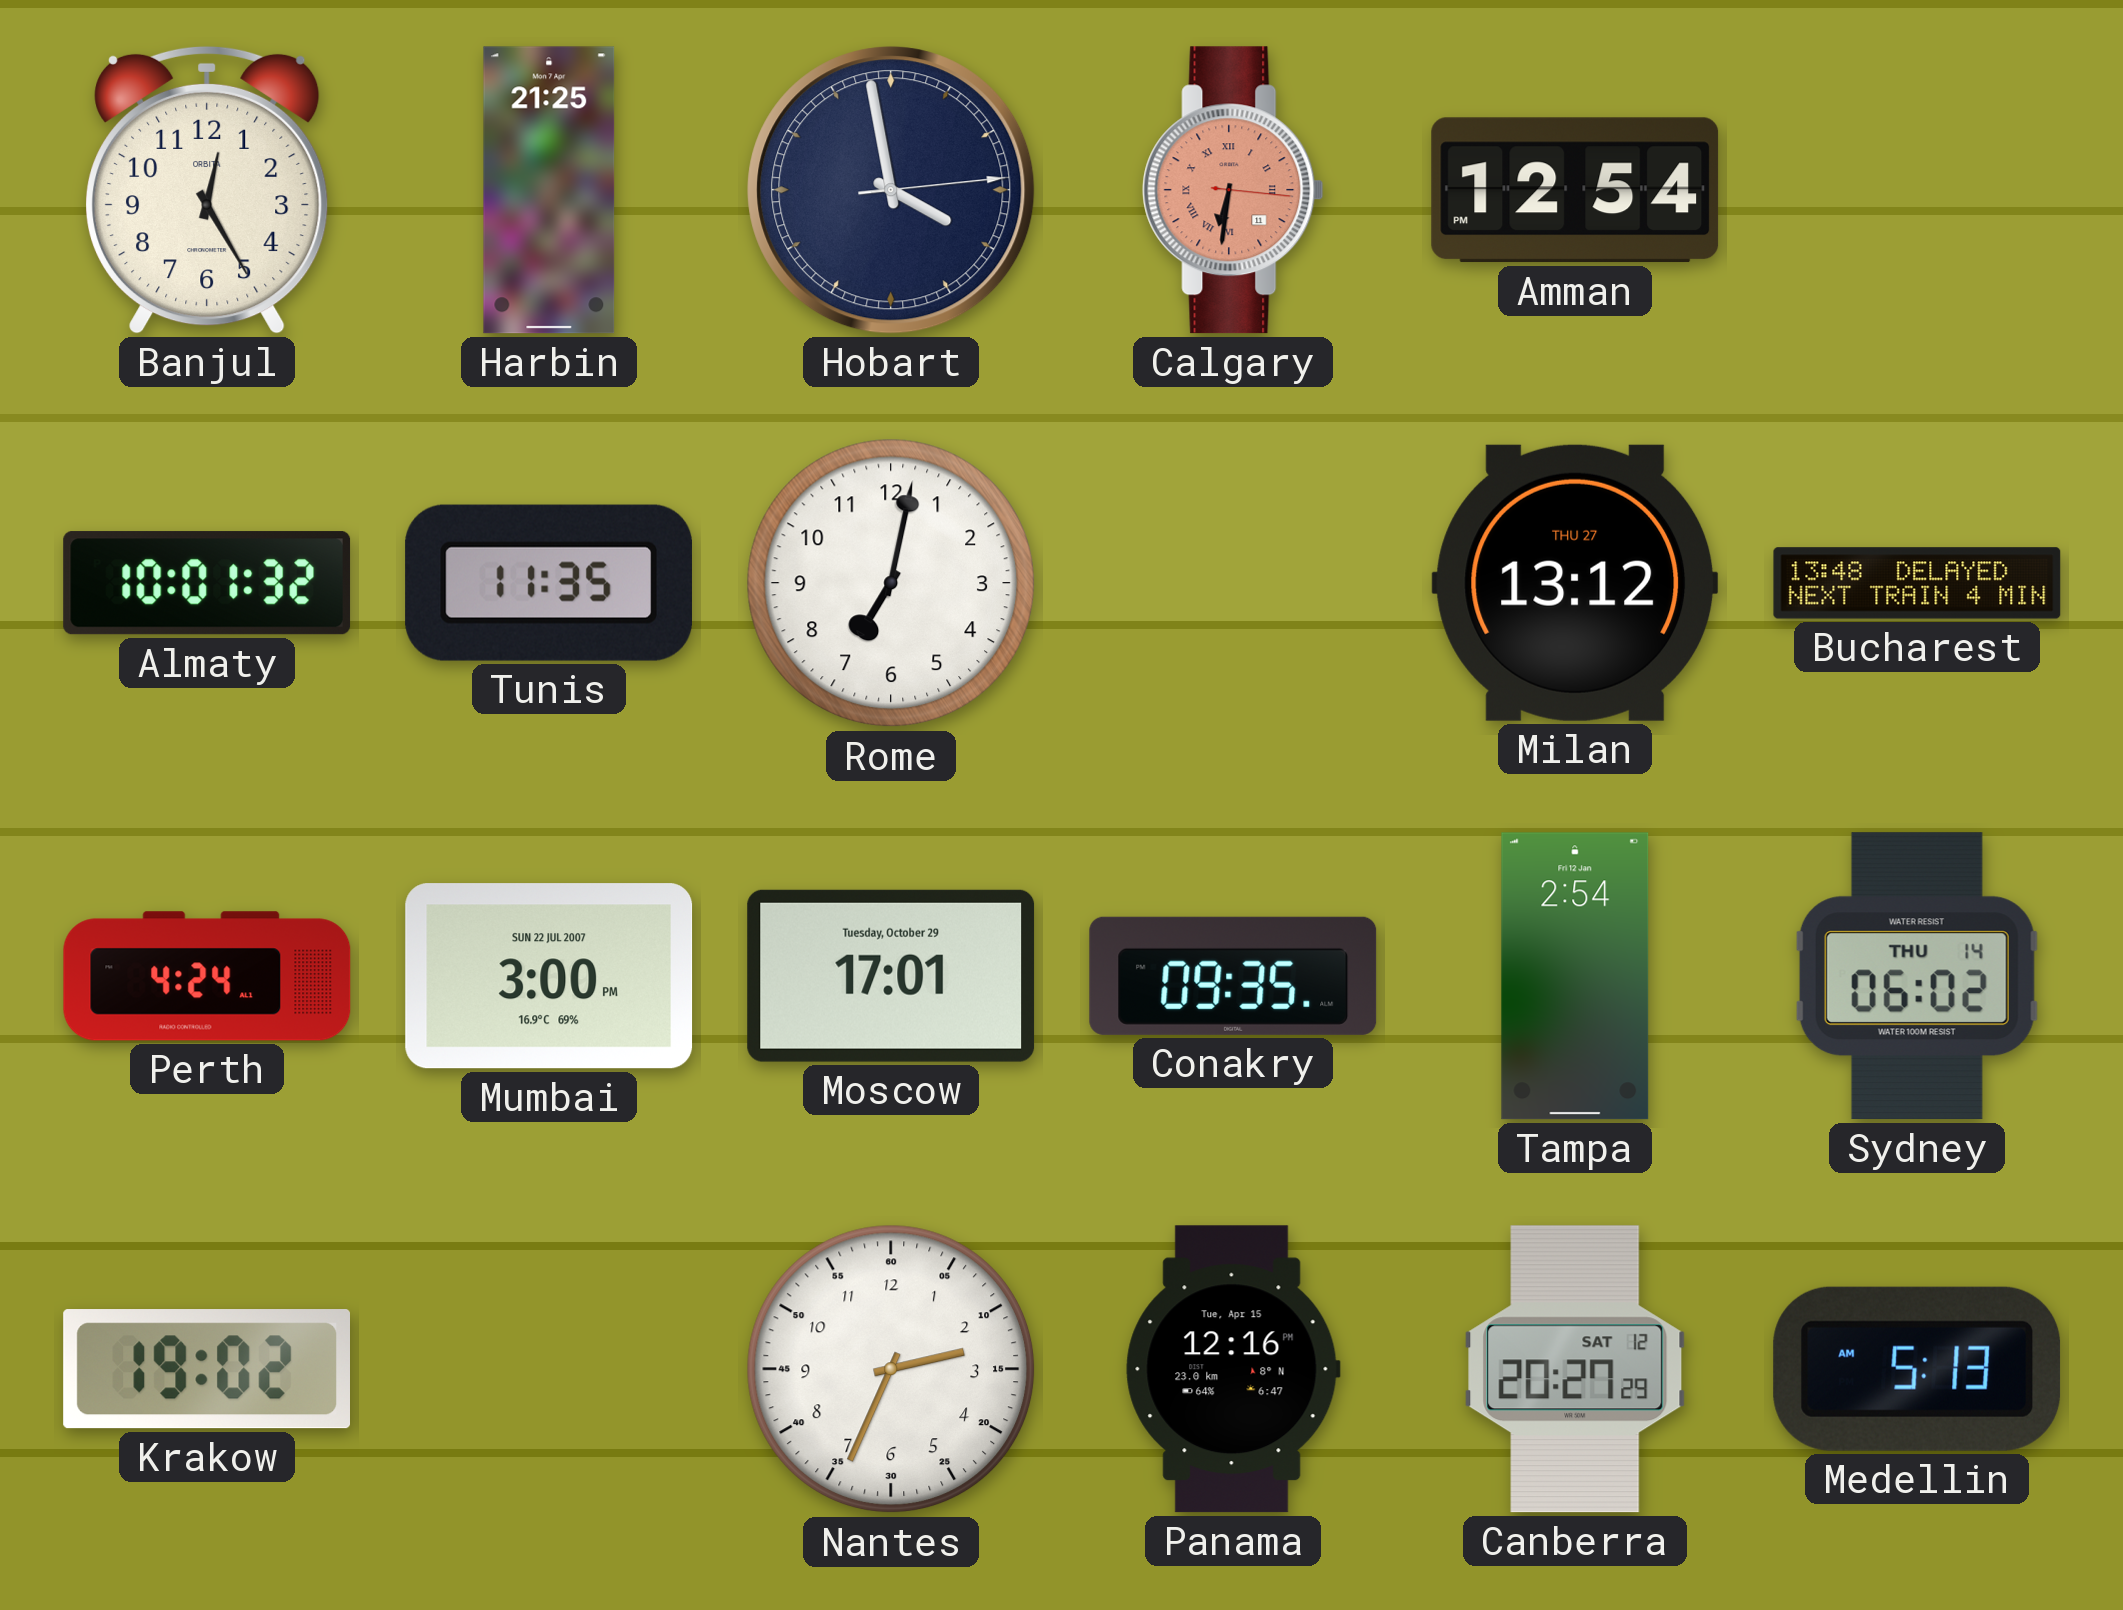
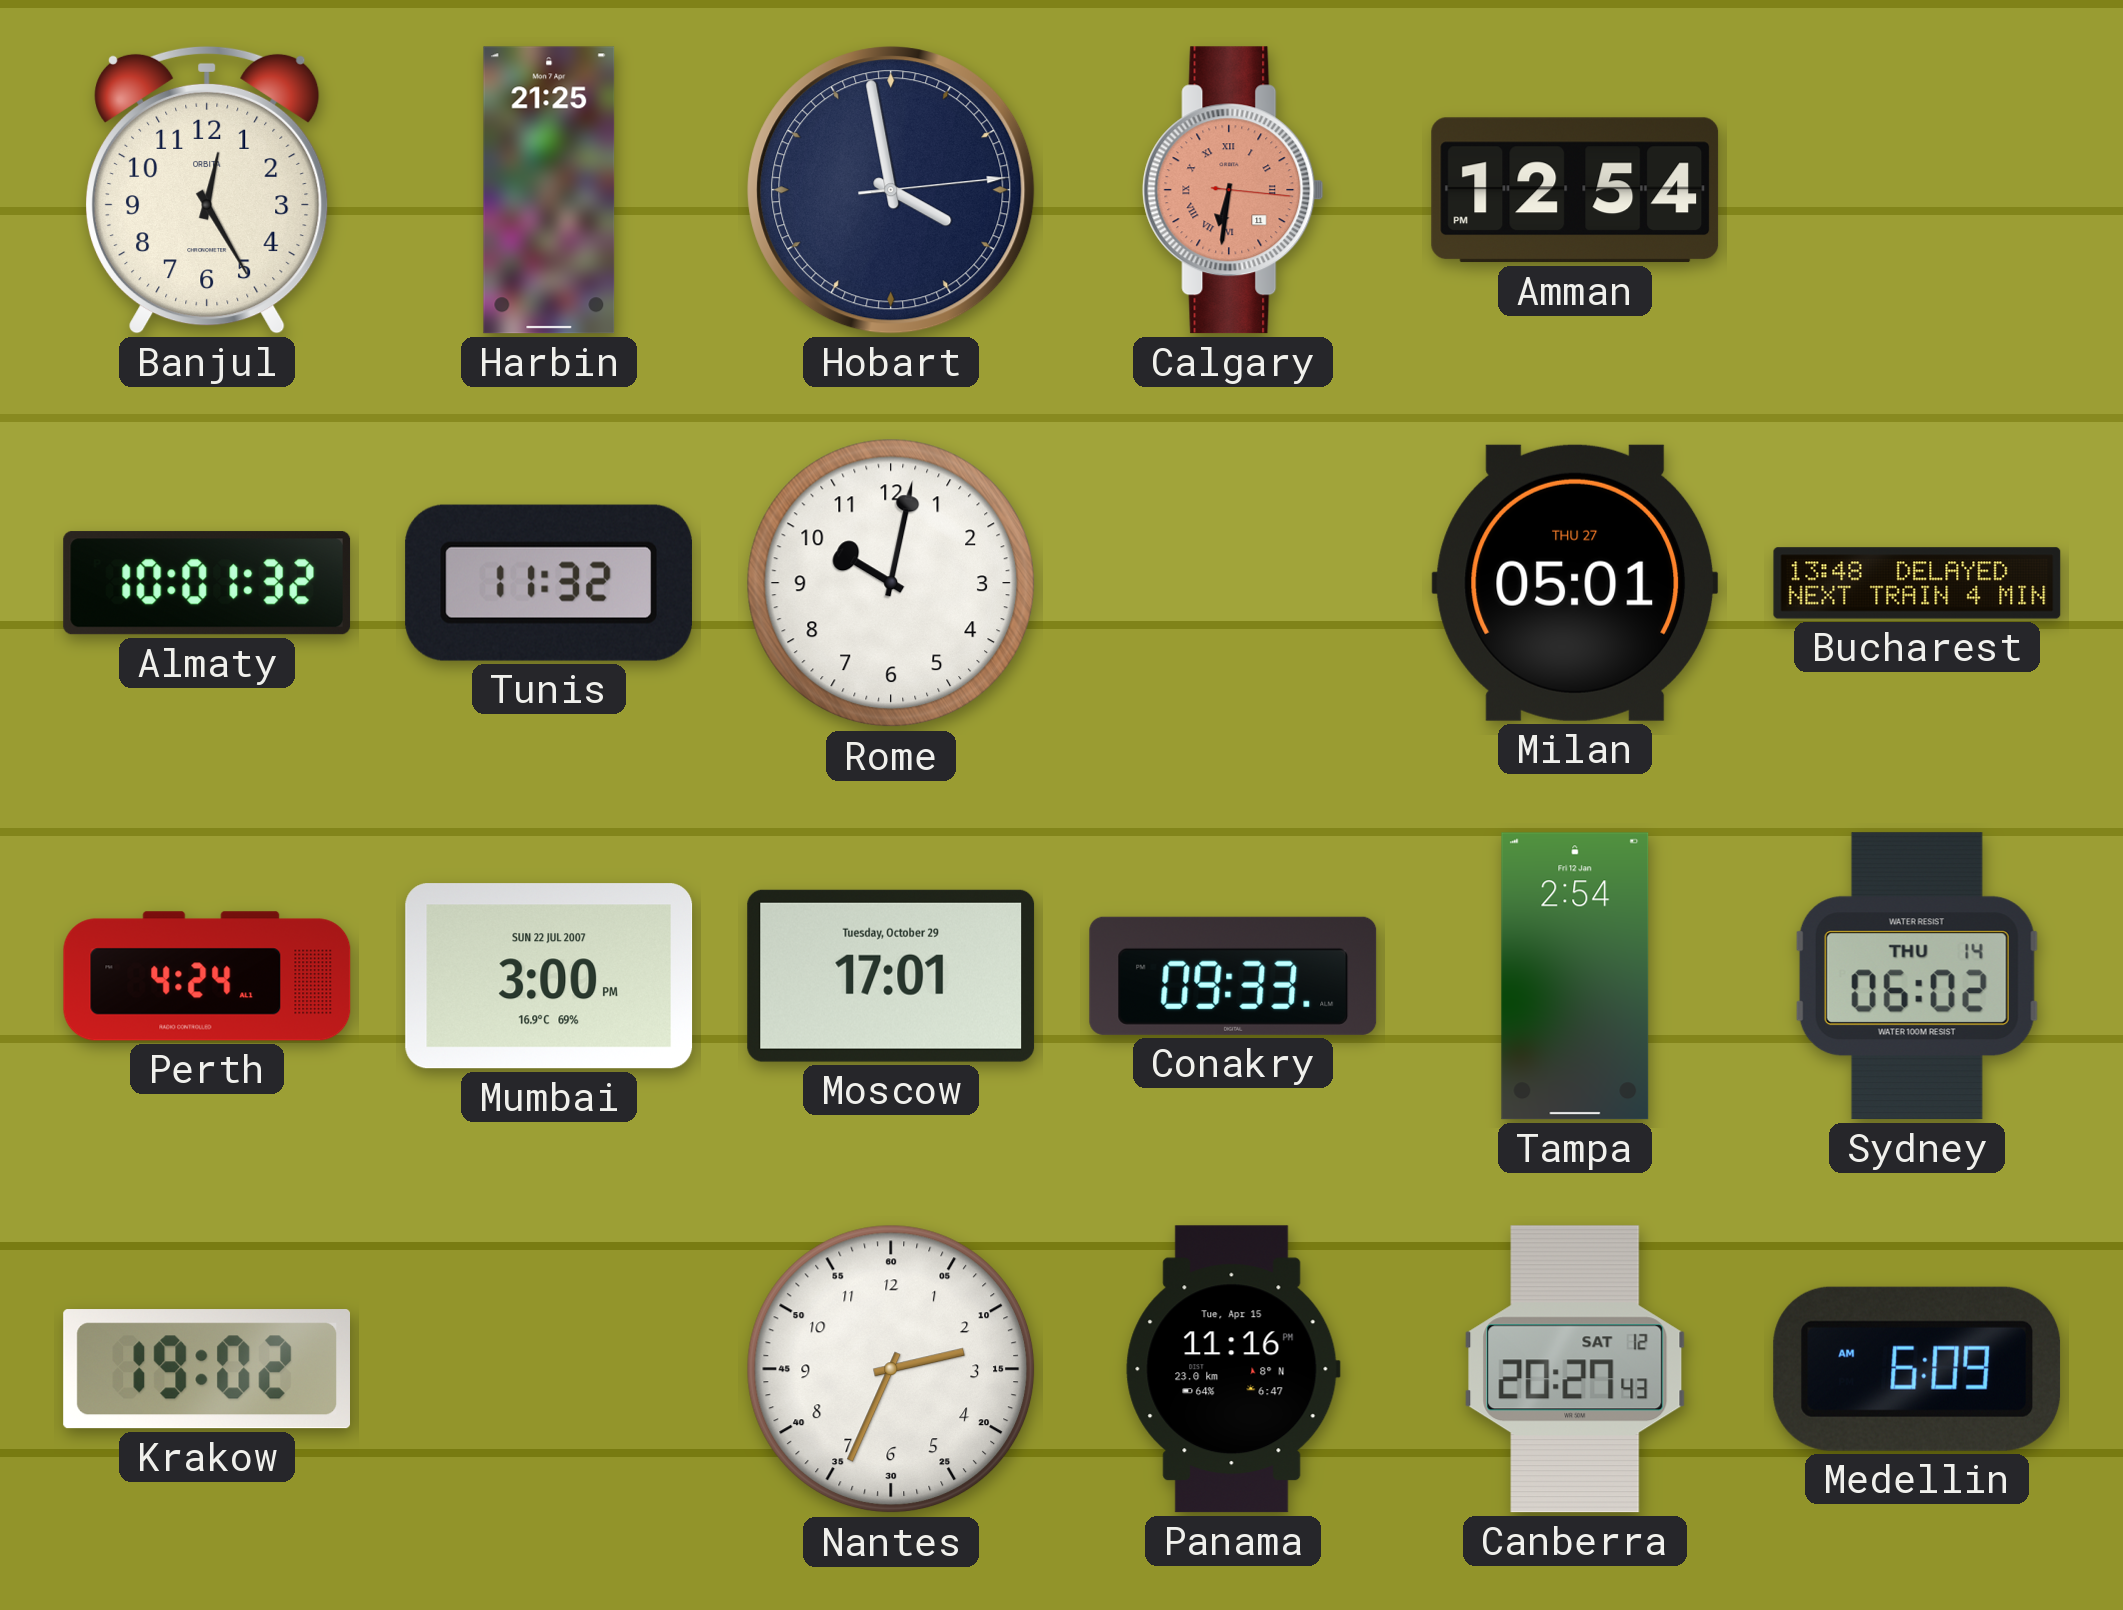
Tunis: 11:35 -> 11:32 (549, 583)
Rome: 7:02 -> 10:02 (891, 583)
Milan: 13:12 -> 05:01 (1575, 583)
Conakry: 09:35 -> 09:33 (1233, 976)
Panama: 12:16 -> 11:16 (1233, 1369)
Canberra: 20:27:29 -> 20:27:43 (1575, 1369)
Medellin: 5:13 -> 6:09 (1917, 1369)
